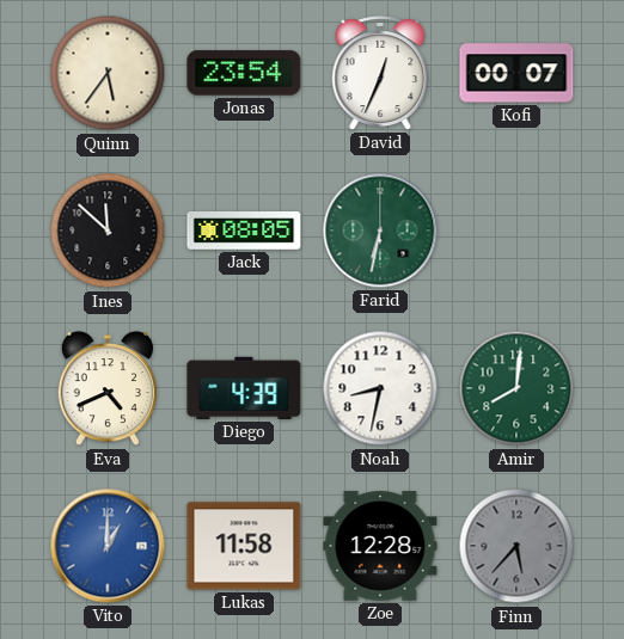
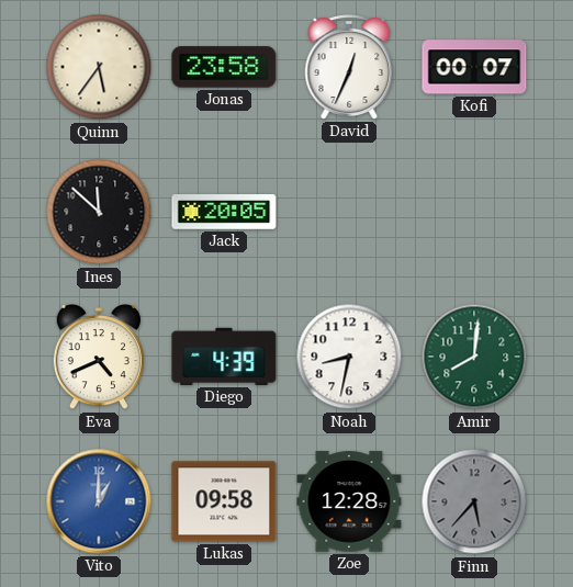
Jonas: 23:54 -> 23:58 (224, 67)
Jack: 08:05 -> 20:05 (224, 213)
Farid: 6:32 -> none (380, 231)
Lukas: 11:58 -> 09:58 (224, 501)
